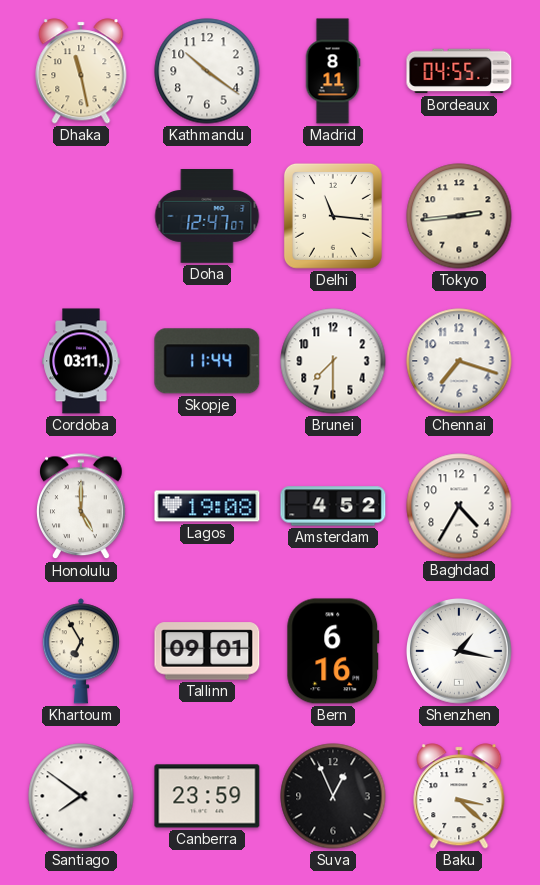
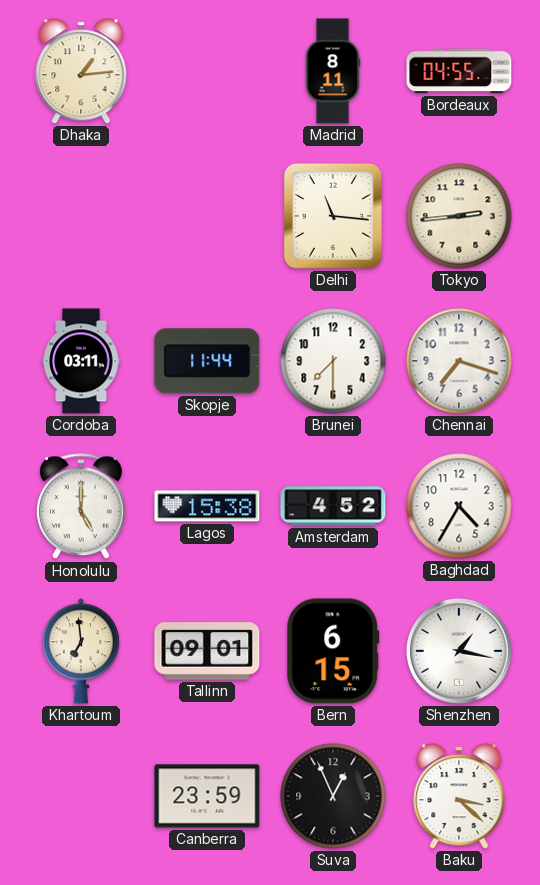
Dhaka: 11:28 -> 1:14 (81, 71)
Kathmandu: 10:21 -> none (207, 71)
Doha: 12:47 -> none (207, 217)
Lagos: 19:08 -> 15:38 (207, 506)
Khartoum: 6:55 -> 6:59 (81, 651)
Bern: 6:16 -> 6:15 (333, 651)
Santiago: 7:51 -> none (81, 796)
